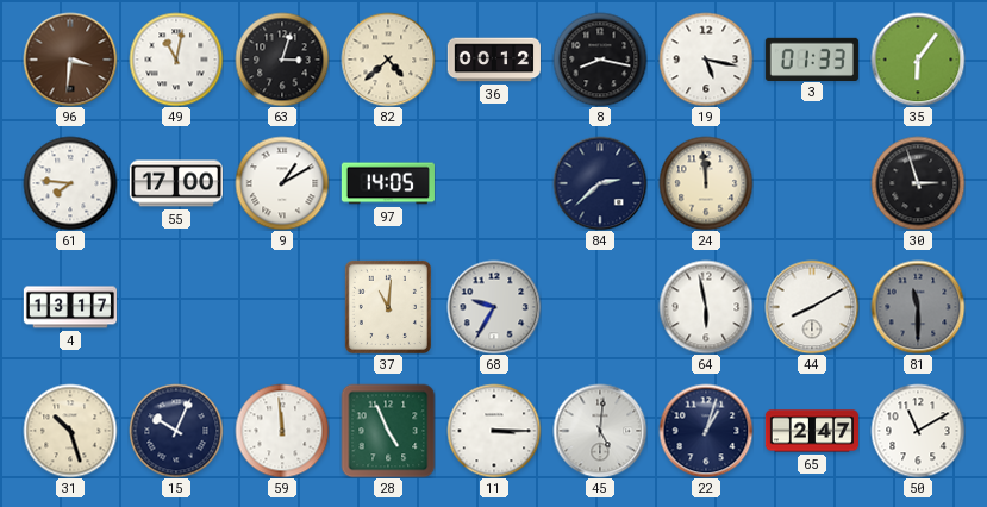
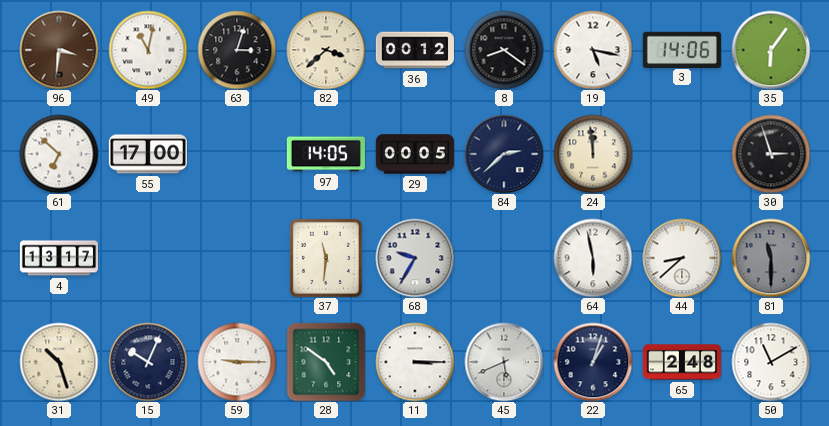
82: 4:38 -> 3:38 (326, 50)
8: 8:17 -> 8:21 (504, 50)
3: 01:33 -> 14:06 (682, 49)
61: 7:46 -> 6:52 (59, 154)
9: 1:10 -> none (282, 183)
29: none -> 00:05 (414, 154)
37: 11:01 -> 11:31 (326, 258)
44: 8:10 -> 8:38 (682, 258)
59: 11:59 -> 9:15 (237, 362)
28: 4:56 -> 4:51 (326, 362)
45: 5:01 -> 5:41 (504, 362)
65: 2:47 -> 2:48 (681, 362)
